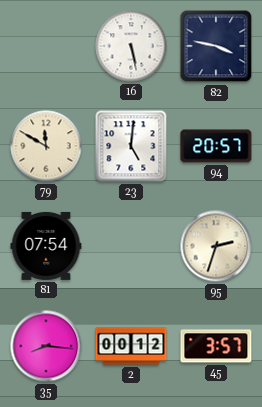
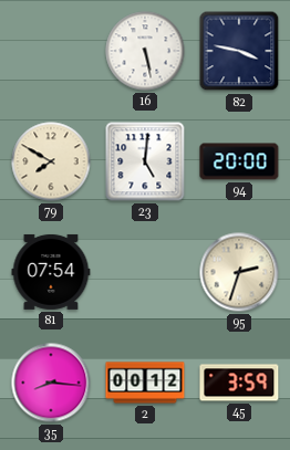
79: 11:50 -> 7:50 (51, 161)
94: 20:57 -> 20:00 (239, 161)
45: 3:57 -> 3:59 (239, 383)
